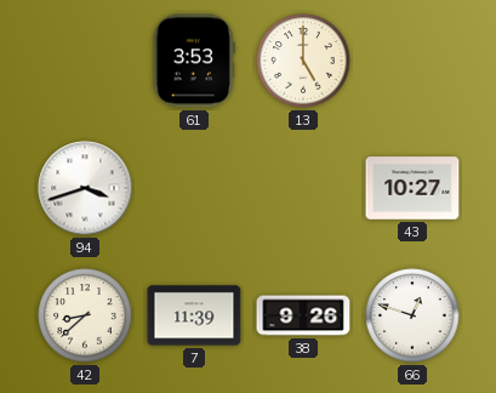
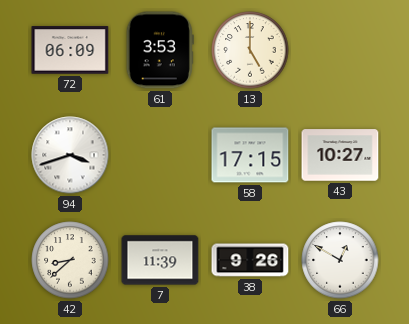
72: none -> 06:09 (70, 50)
58: none -> 17:15 (250, 155)
66: 12:48 -> 12:50 (340, 260)
